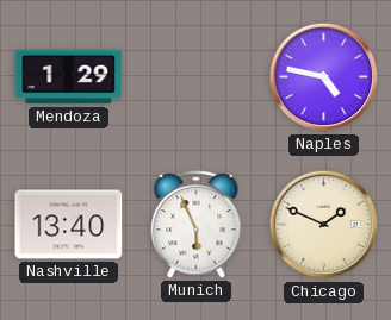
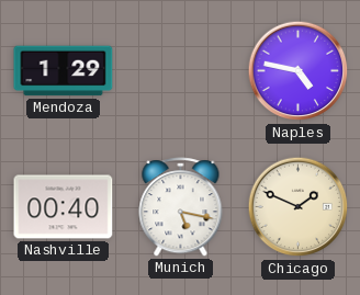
Nashville: 13:40 -> 00:40 (64, 207)
Munich: 5:56 -> 5:17 (181, 207)
